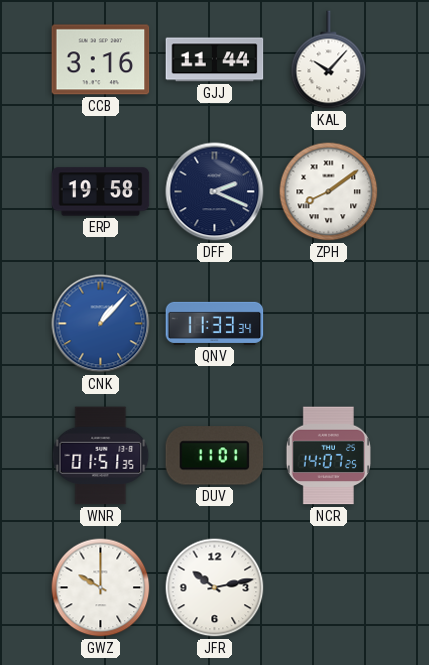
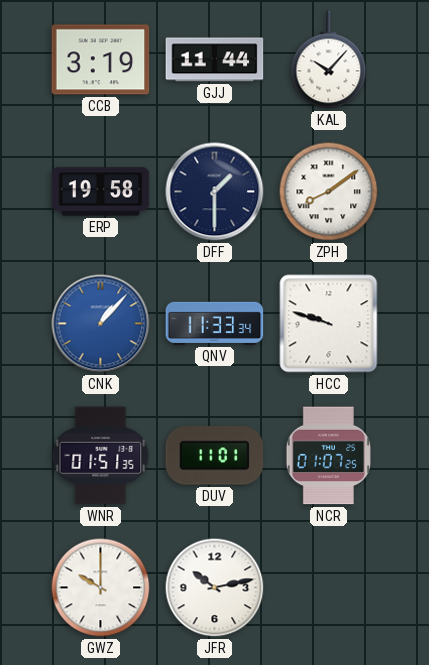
CCB: 3:16 -> 3:19 (101, 60)
DFF: 2:19 -> 1:30 (215, 192)
HCC: none -> 9:48 (329, 324)
NCR: 14:07 -> 01:07 (328, 456)
